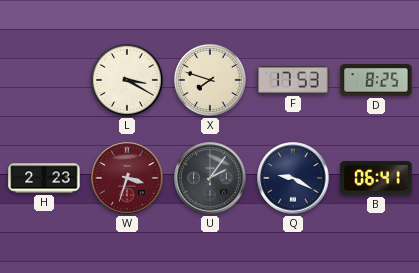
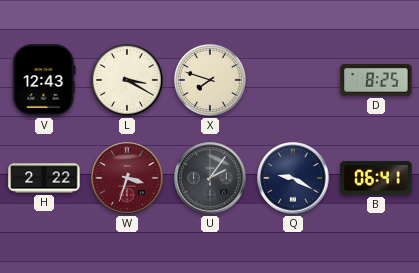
V: none -> 12:43 (44, 80)
F: 17:53 -> none (293, 80)
H: 2:23 -> 2:22 (44, 178)
